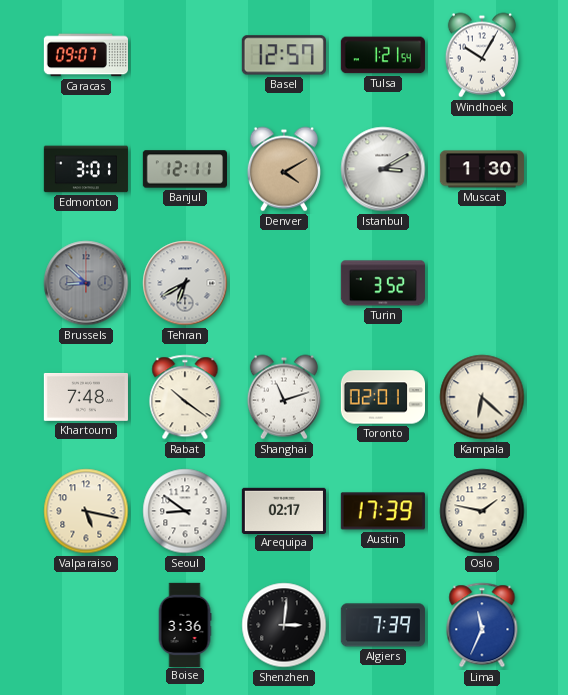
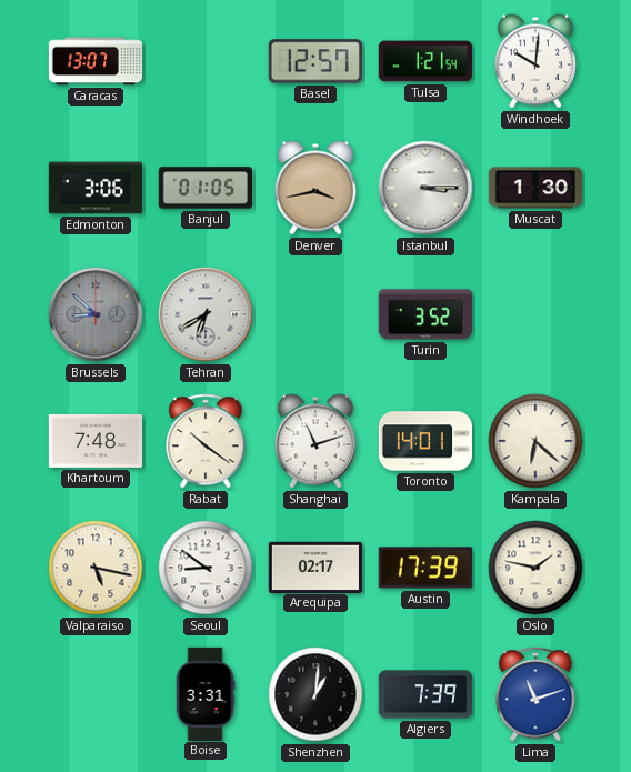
Caracas: 09:07 -> 13:07 (94, 61)
Windhoek: 10:05 -> 10:01 (535, 61)
Edmonton: 3:01 -> 3:06 (96, 188)
Banjul: 12:11 -> 01:05 (204, 188)
Denver: 4:10 -> 3:43 (315, 188)
Istanbul: 3:10 -> 3:15 (425, 188)
Toronto: 02:01 -> 14:01 (424, 441)
Boise: 3:36 -> 3:31 (206, 693)
Shenzhen: 3:01 -> 1:01 (315, 694)
Lima: 11:34 -> 11:12 (535, 694)
